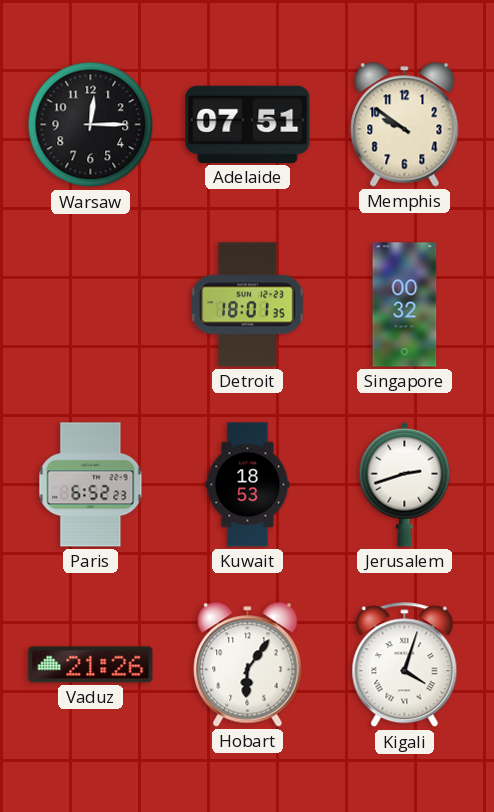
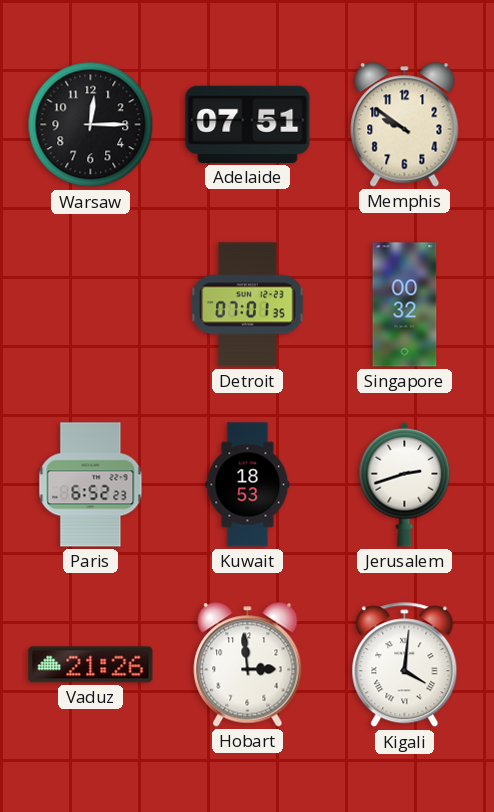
Detroit: 18:01 -> 07:01 (248, 305)
Hobart: 6:06 -> 2:59 (248, 665)
Kigali: 4:03 -> 4:01 (405, 665)
